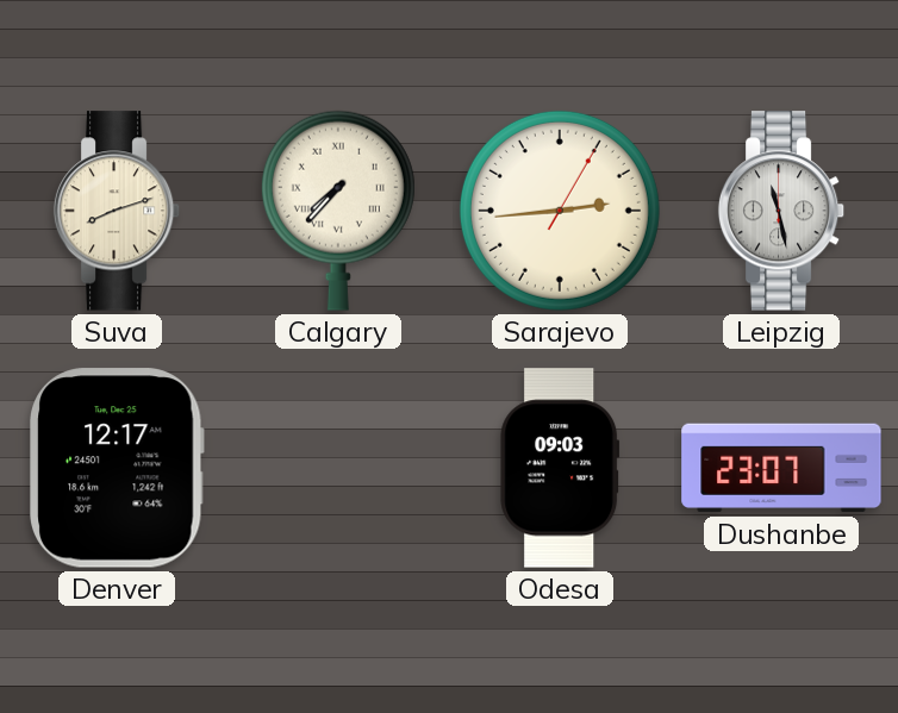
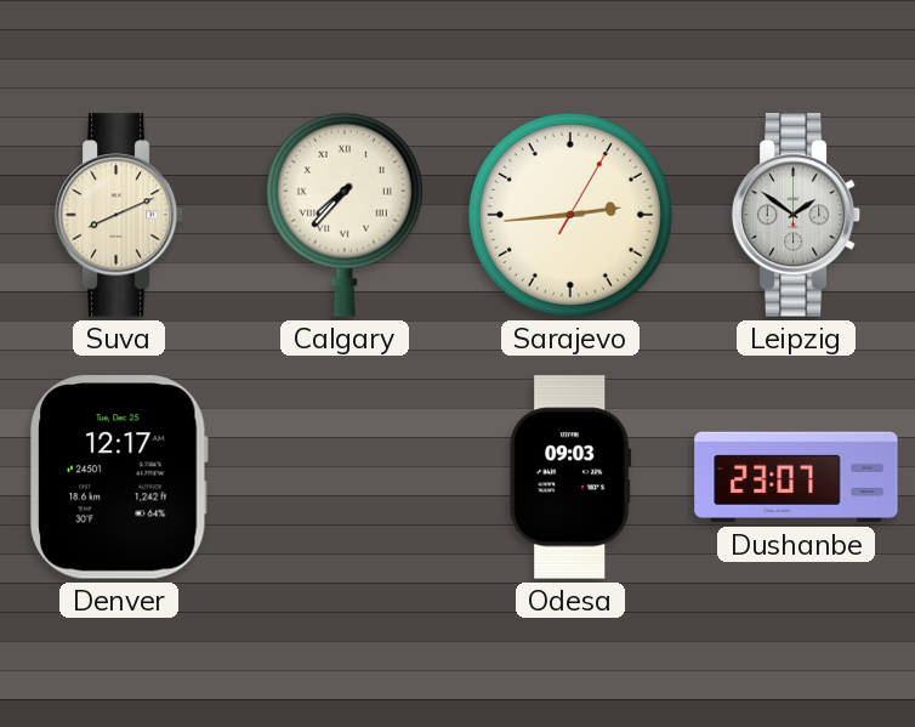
Suva: 8:12 -> 8:11 (119, 215)
Leipzig: 11:28 -> 1:51 (796, 215)
